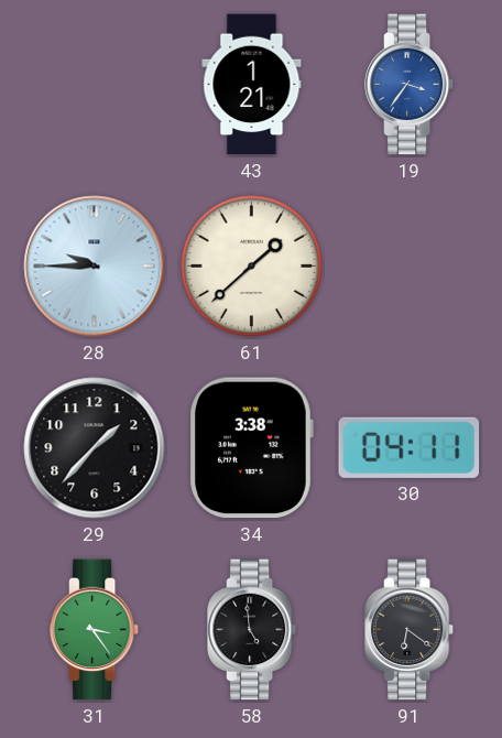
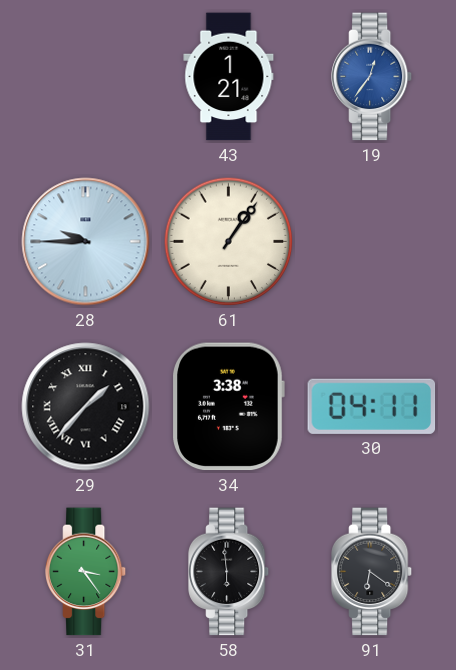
19: 3:36 -> 12:36 (373, 77)
61: 1:38 -> 1:06 (229, 242)
29 numerals: Arabic -> Roman (86, 407)
58: 4:59 -> 5:59 (230, 572)
